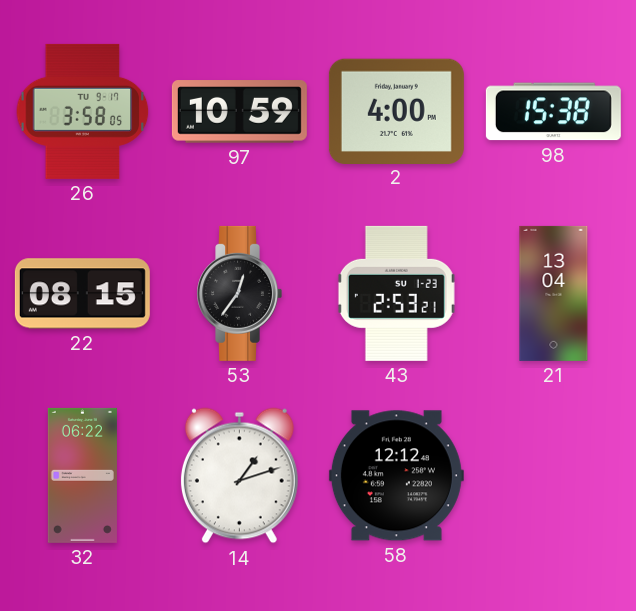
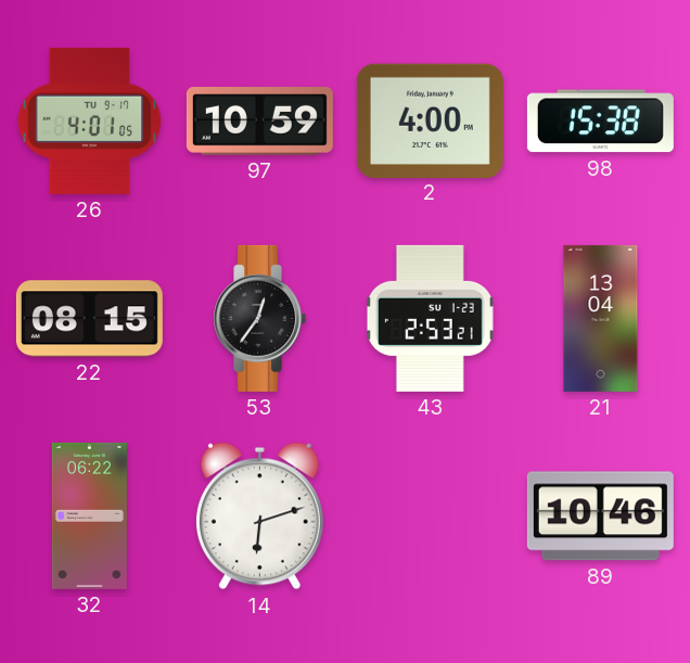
26: 3:58 -> 4:01 (90, 120)
14: 1:12 -> 6:12 (259, 517)
58: 12:12 -> none (396, 476)
89: none -> 10:46 (600, 517)
